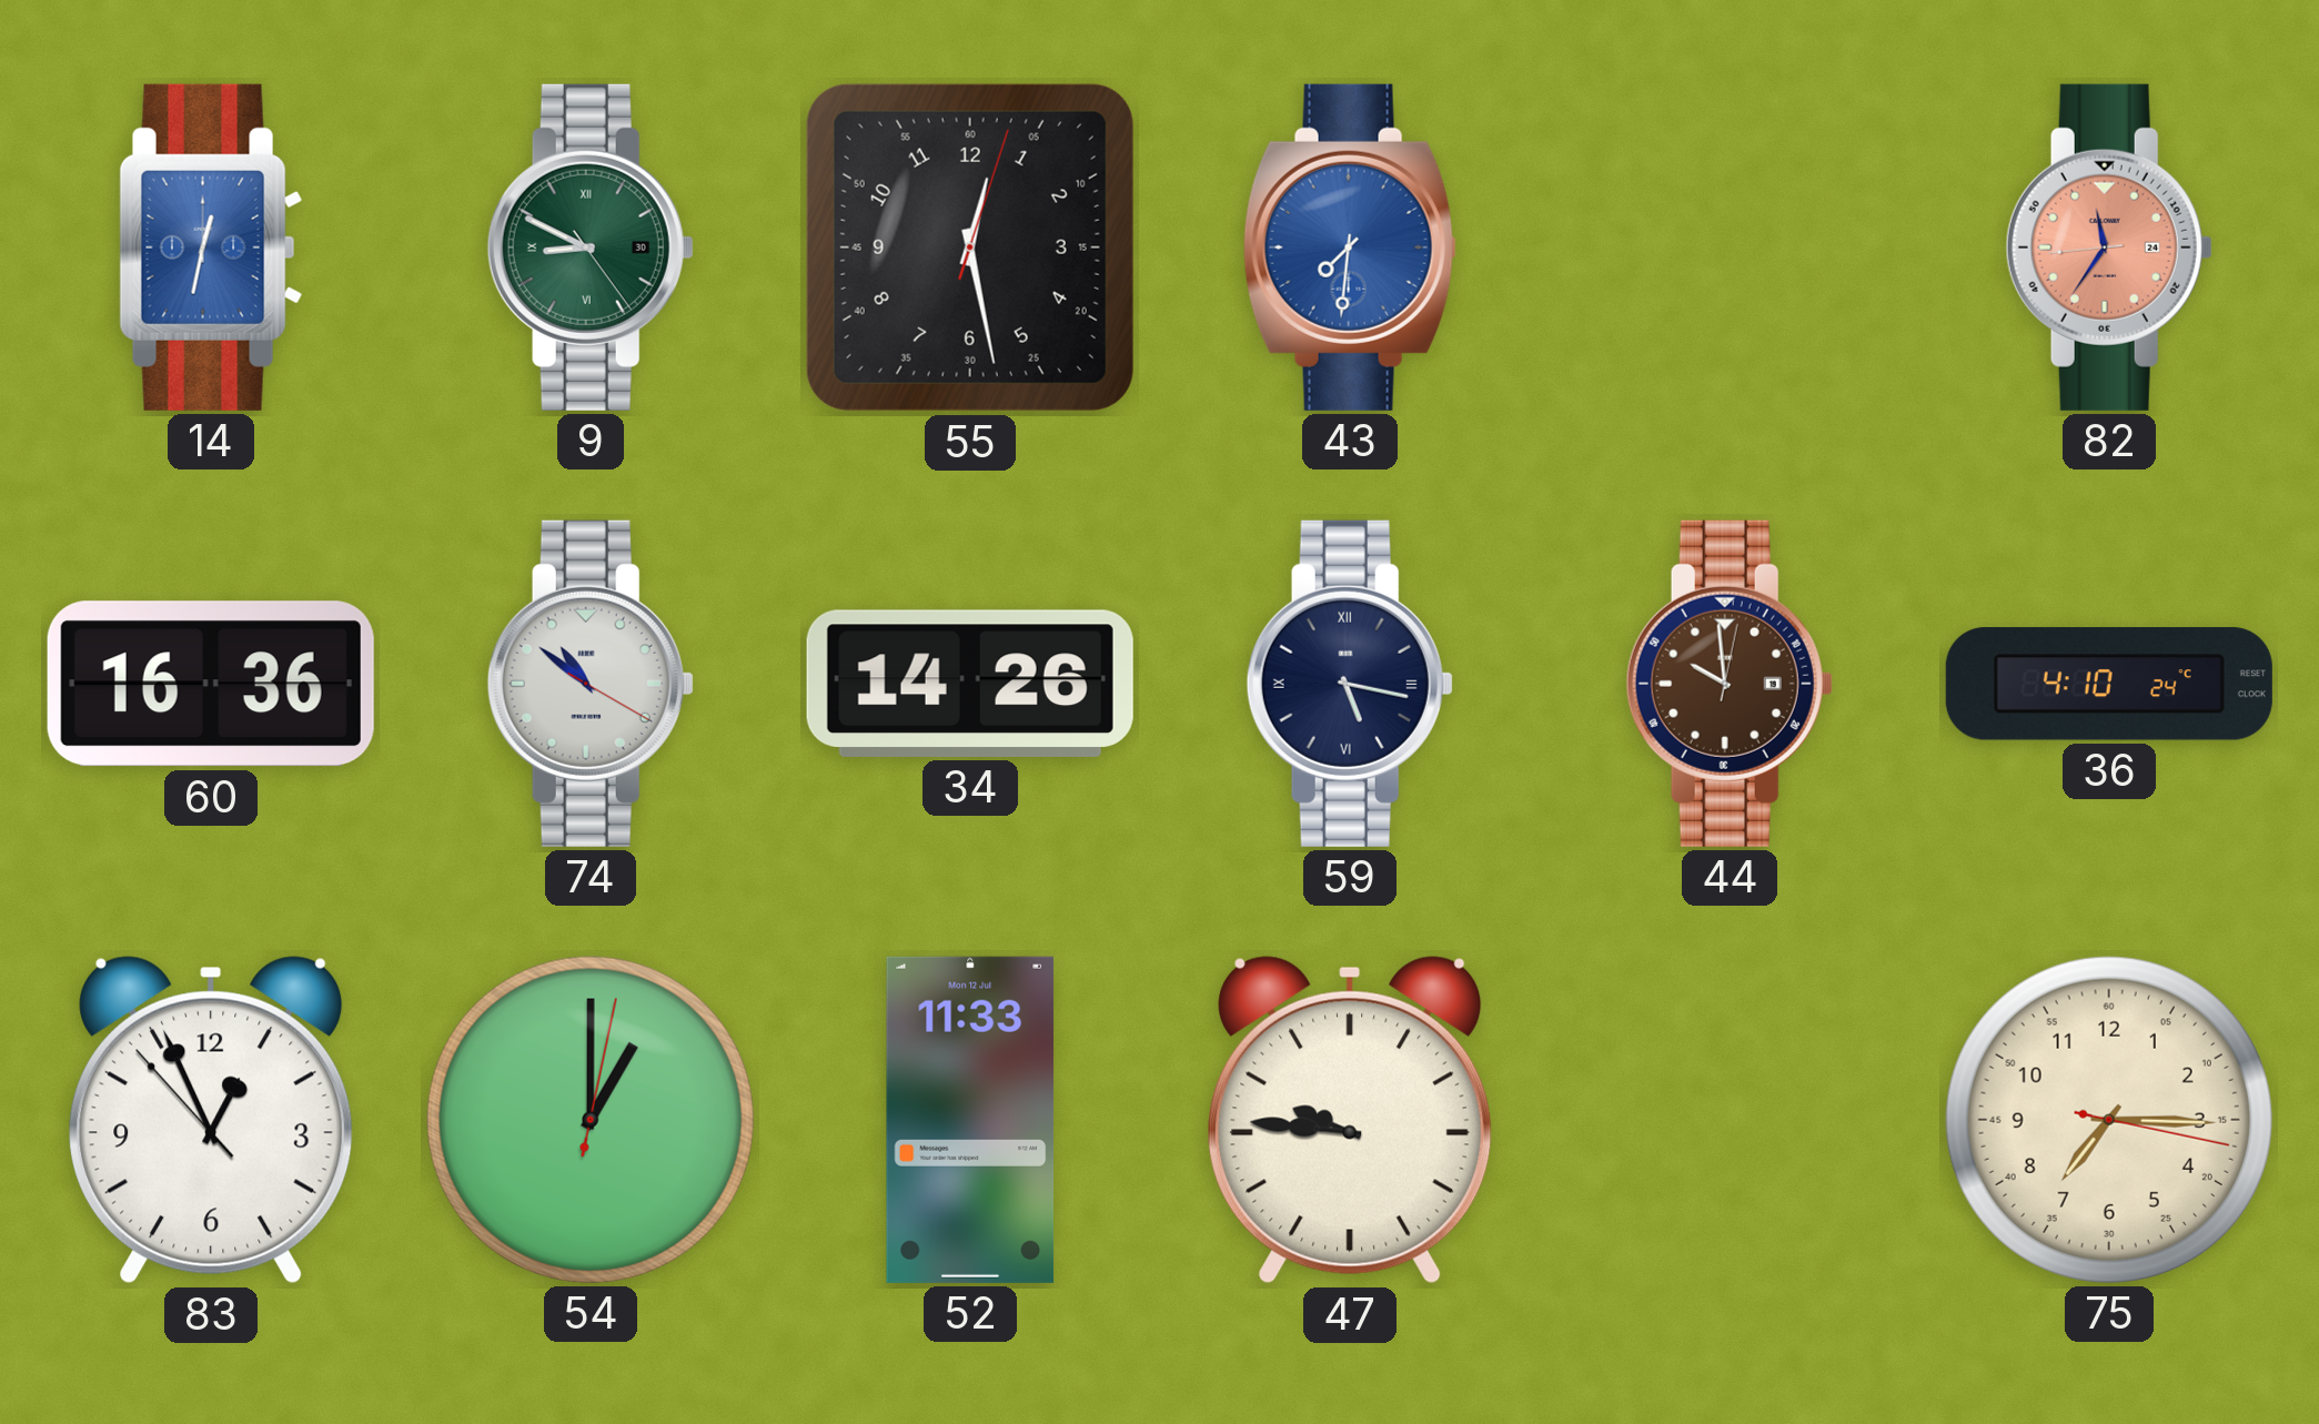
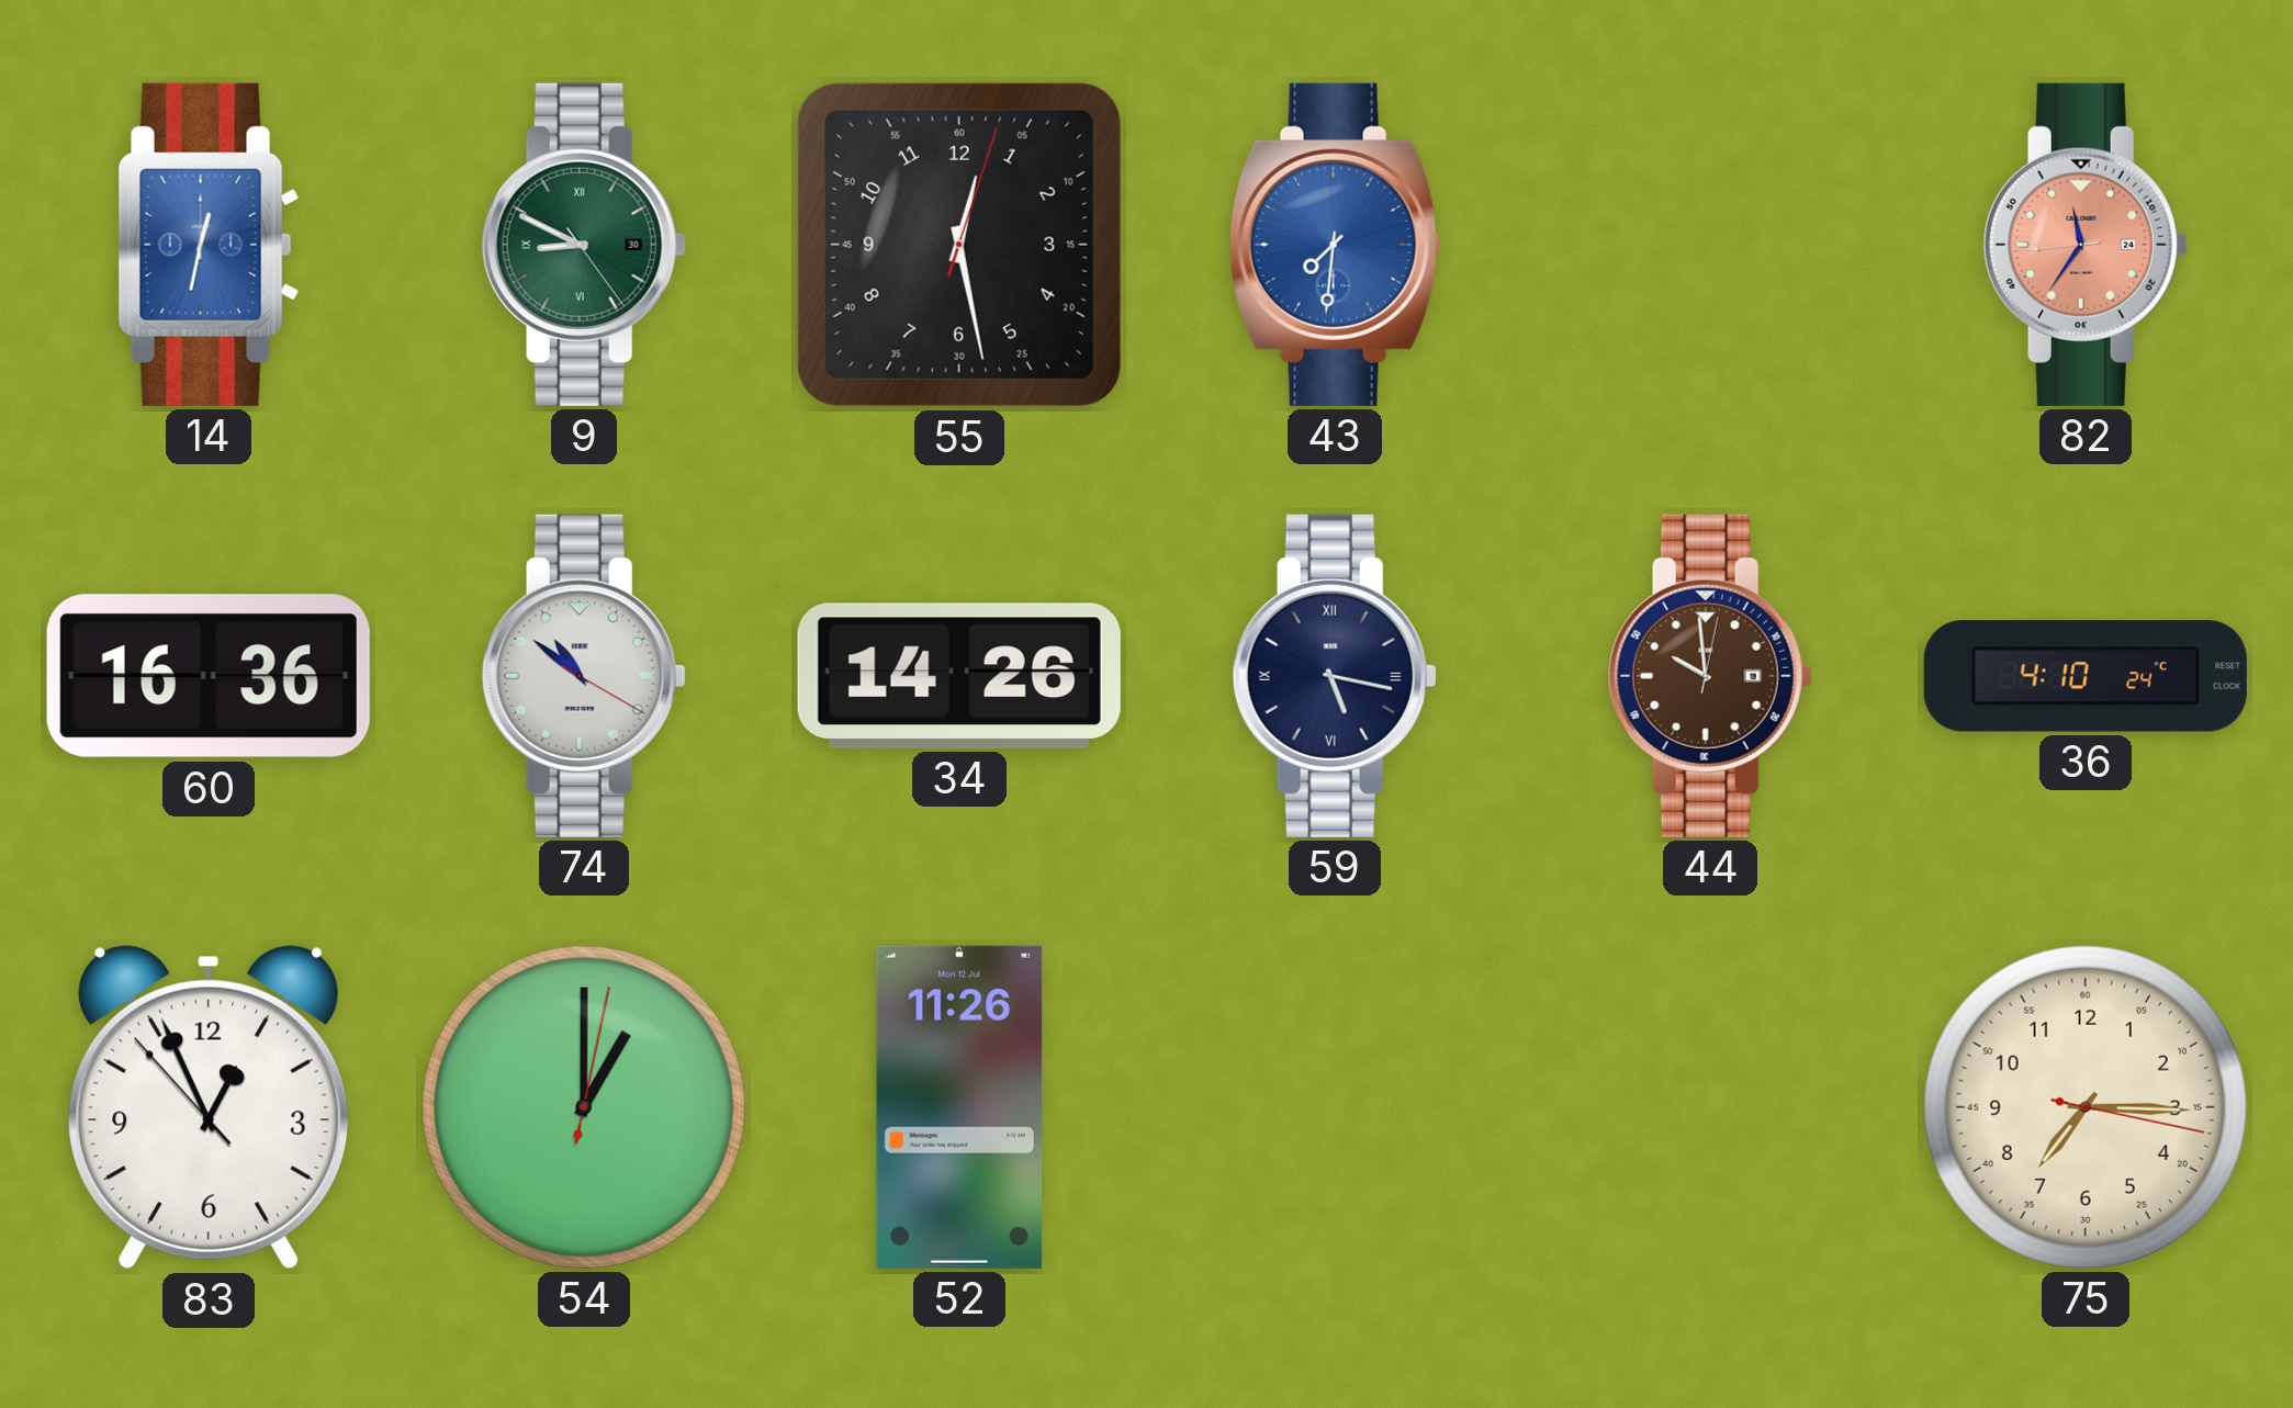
52: 11:33 -> 11:26 (959, 1107)
47: 9:46 -> none (1350, 1120)
